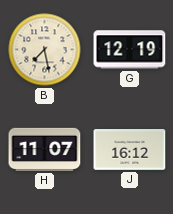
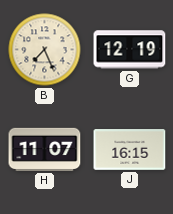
B: 7:28 -> 7:26 (45, 50)
J: 16:12 -> 16:15 (130, 150)
